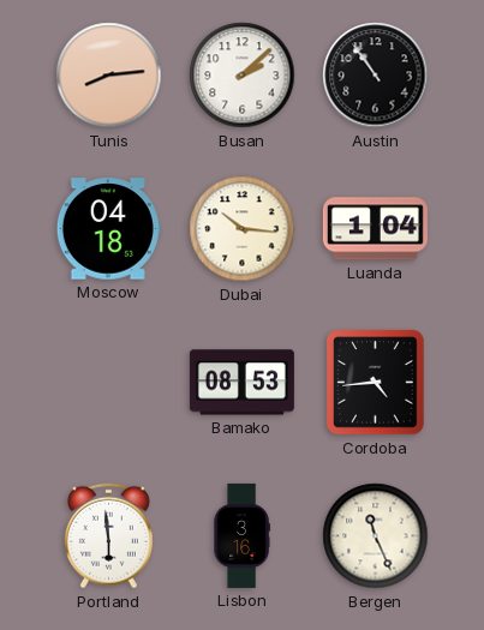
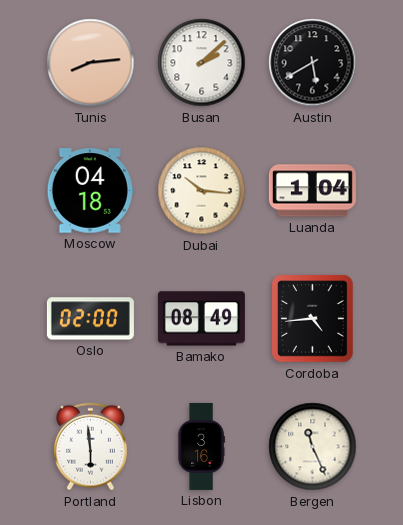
Austin: 10:54 -> 5:40 (313, 63)
Oslo: none -> 02:00 (90, 319)
Bamako: 08:53 -> 08:49 (201, 319)
